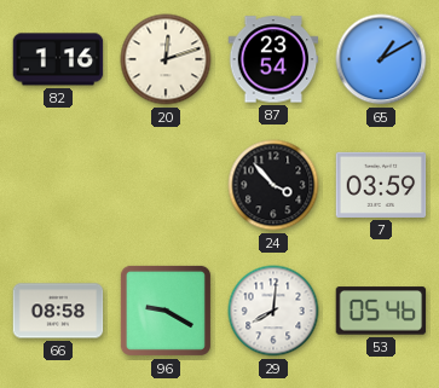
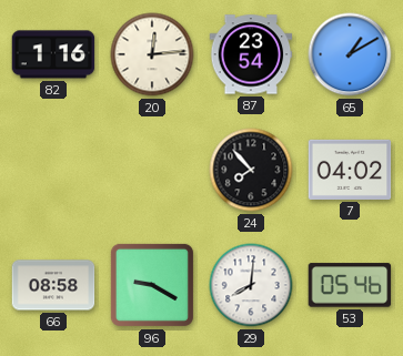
20: 12:12 -> 12:14 (152, 54)
24: 3:53 -> 7:53 (251, 170)
7: 03:59 -> 04:02 (350, 170)
